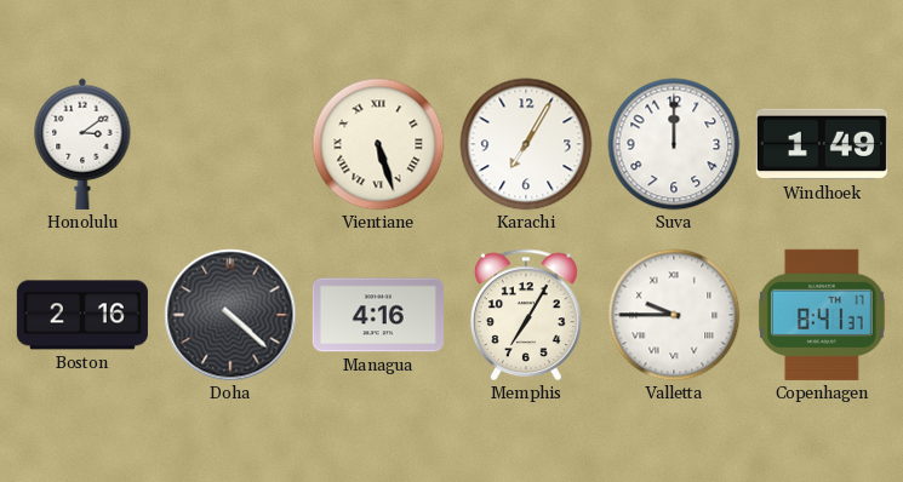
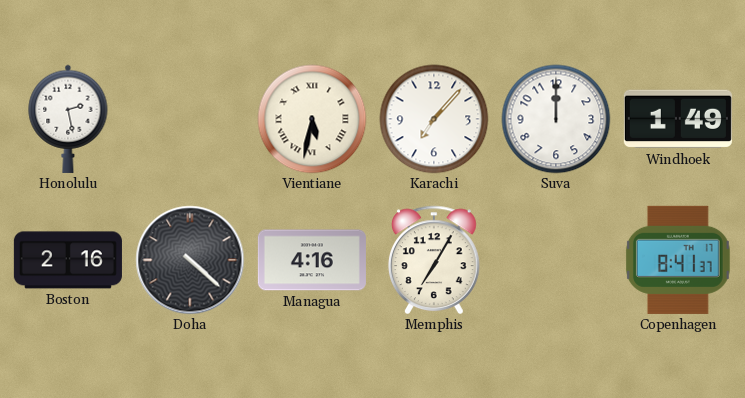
Honolulu: 3:09 -> 2:28 (68, 119)
Vientiane: 5:27 -> 5:32 (312, 119)
Karachi: 7:05 -> 7:07 (434, 119)
Valletta: 9:45 -> none (674, 315)
